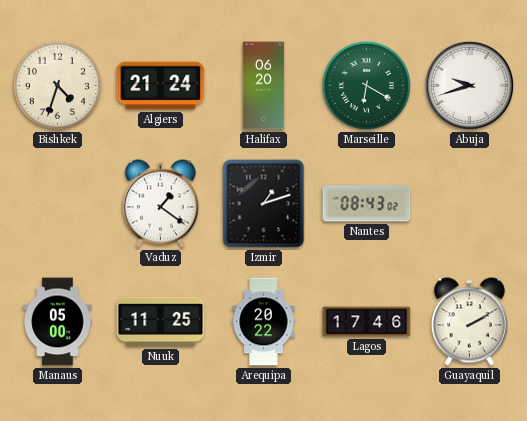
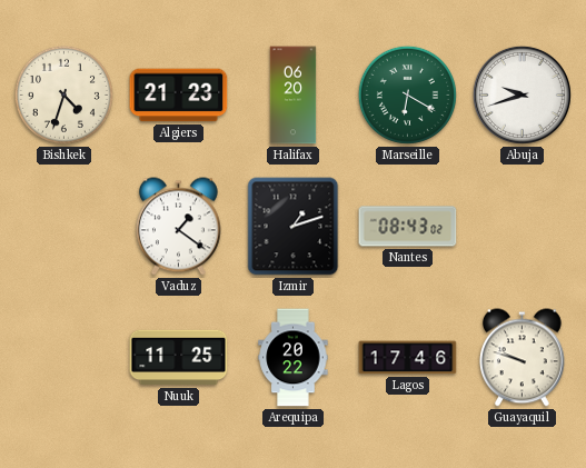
Algiers: 21:24 -> 21:23 (179, 96)
Manaus: 05:00 -> none (58, 322)
Guayaquil: 2:10 -> 9:48 (523, 358)
